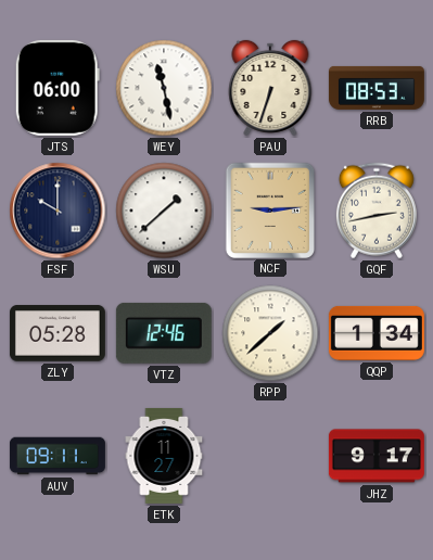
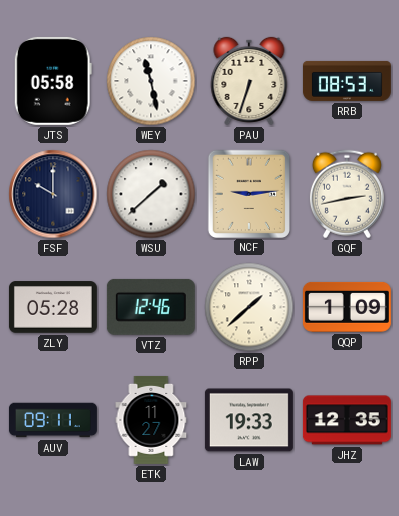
JTS: 06:00 -> 05:58 (53, 81)
QQP: 1:34 -> 1:09 (347, 307)
LAW: none -> 19:33 (249, 420)
JHZ: 9:17 -> 12:35 (347, 420)
